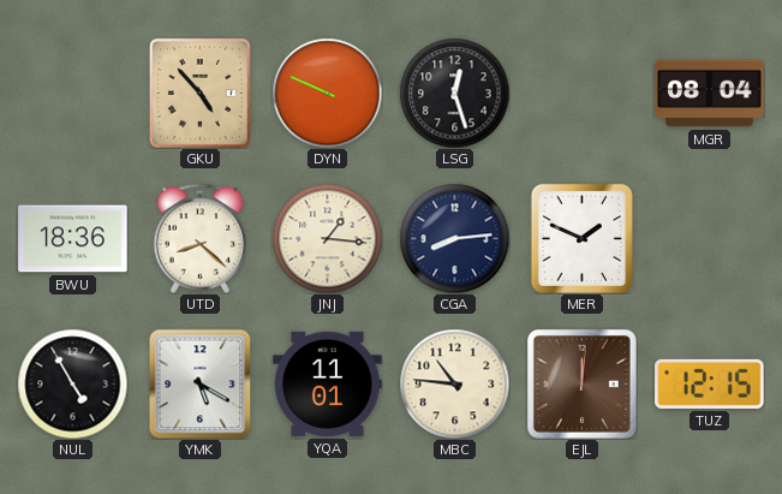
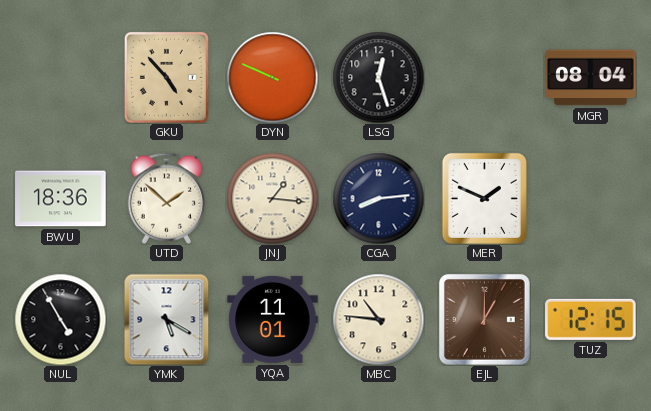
UTD: 8:22 -> 1:52 (167, 198)
EJL: 12:01 -> 1:00 (484, 319)
